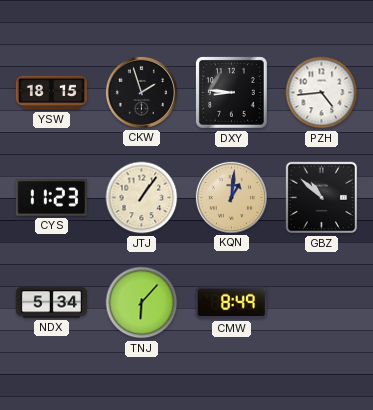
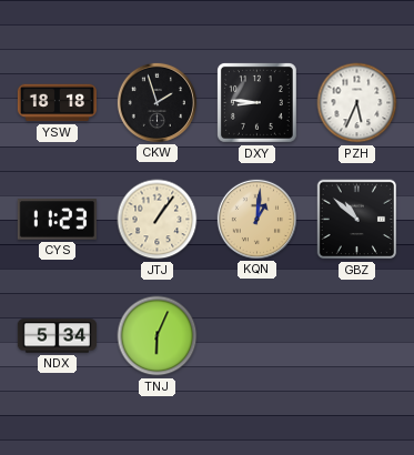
YSW: 18:15 -> 18:18 (57, 103)
PZH: 4:44 -> 5:34 (357, 103)
TNJ: 6:07 -> 6:04 (158, 336)
CMW: 8:49 -> none (231, 303)
